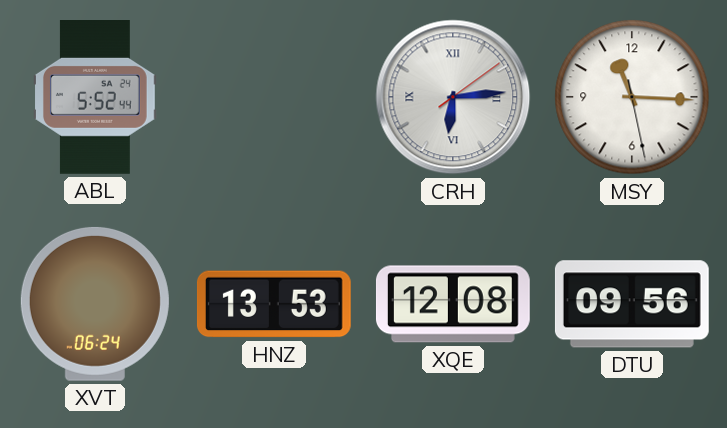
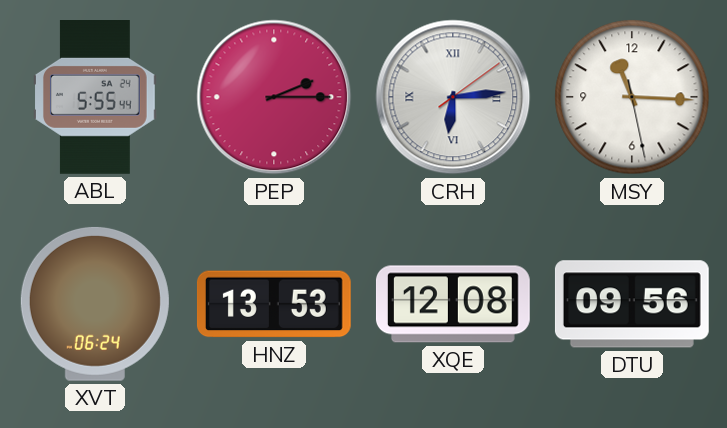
ABL: 5:52 -> 5:55 (96, 98)
PEP: none -> 2:15 (274, 97)
